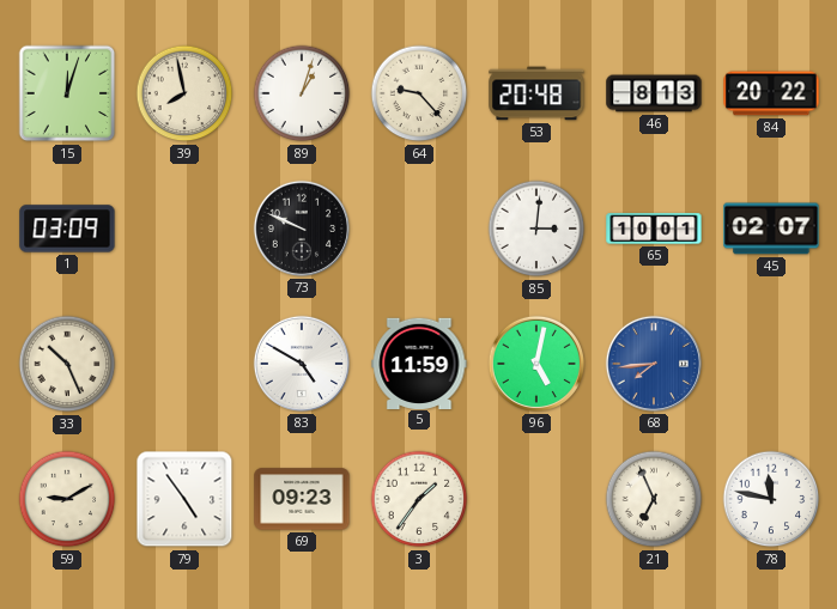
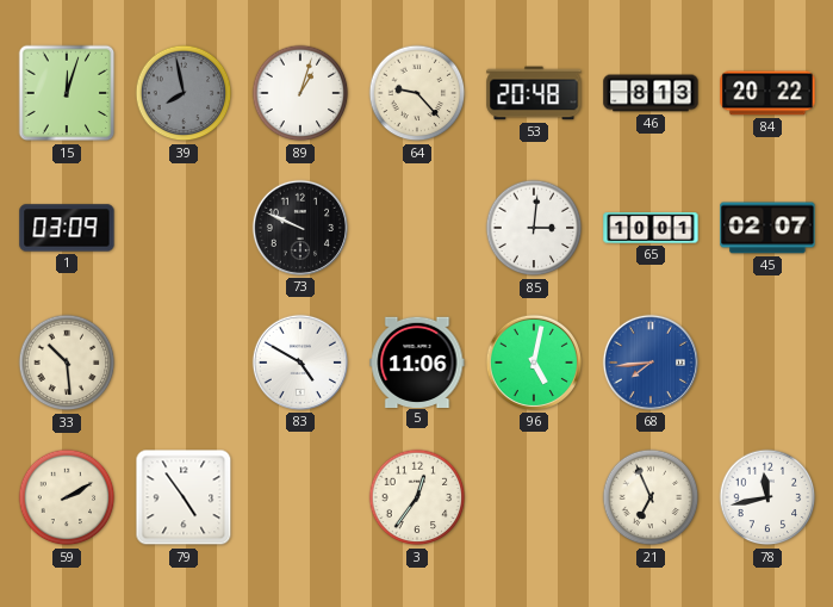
39 dial: cream -> grey (184, 93)
33: 10:26 -> 10:29 (67, 363)
5: 11:59 -> 11:06 (417, 361)
59: 9:10 -> 2:10 (67, 497)
69: 09:23 -> none (302, 499)
3: 1:36 -> 12:36 (417, 497)
78: 11:47 -> 11:43 (767, 497)
